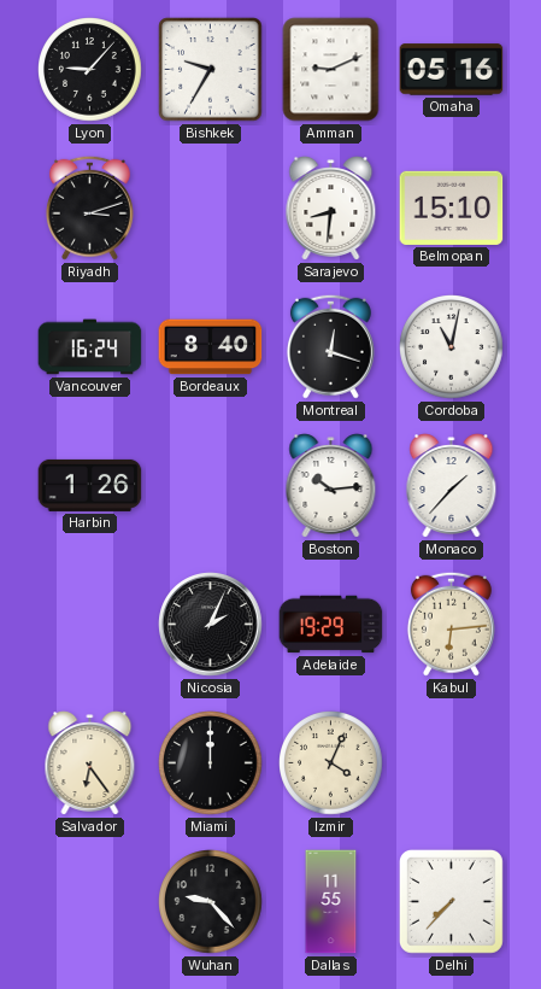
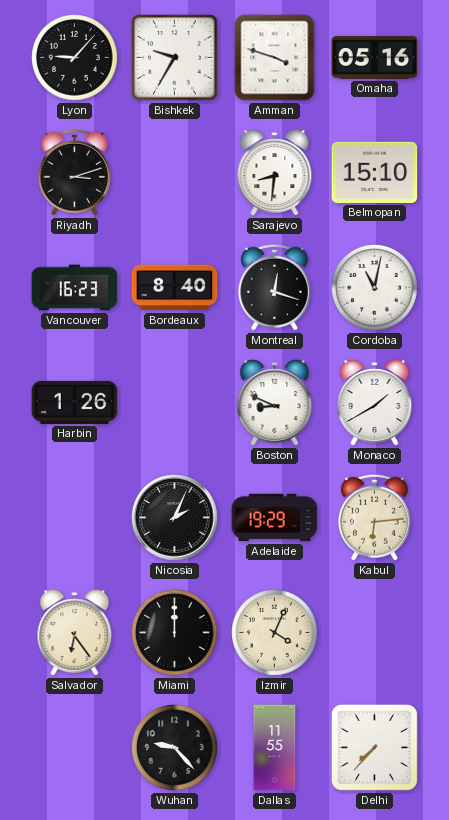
Amman: 9:11 -> 3:48 (275, 58)
Vancouver: 16:24 -> 16:23 (75, 288)
Boston: 10:14 -> 8:49 (275, 403)
Monaco: 1:37 -> 1:40 (375, 403)
